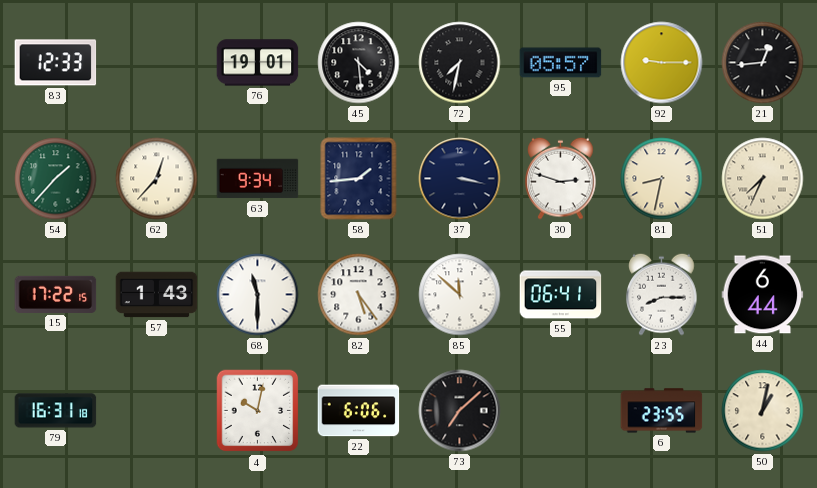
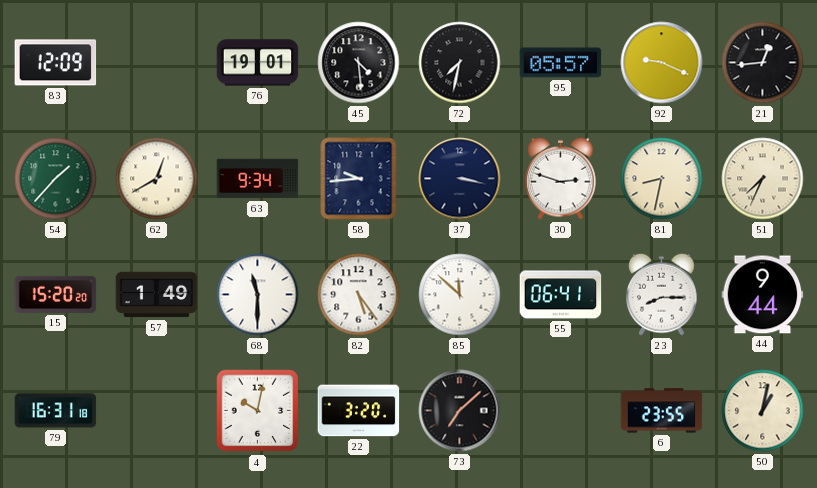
83: 12:33 -> 12:09 (56, 63)
92: 9:15 -> 9:19 (662, 63)
62: 12:37 -> 12:40 (157, 179)
58: 1:44 -> 9:44 (359, 179)
15: 17:22 -> 15:20 (56, 294)
57: 1:43 -> 1:49 (157, 295)
44: 6:44 -> 9:44 (763, 295)
22: 6:06 -> 3:20 (359, 411)
